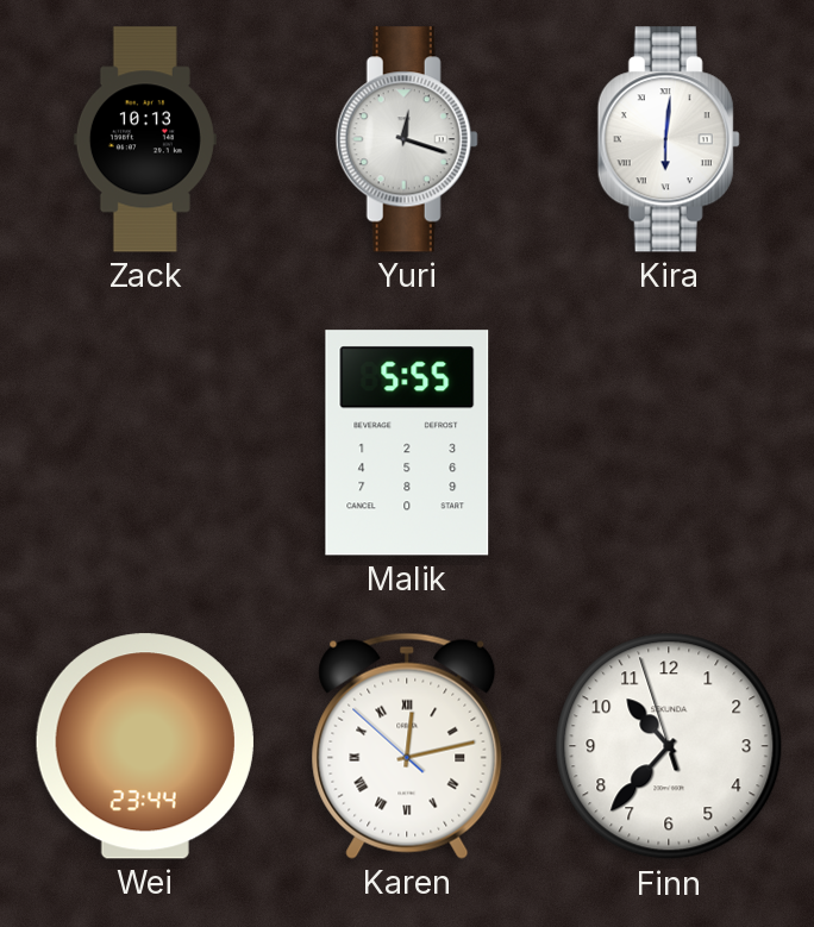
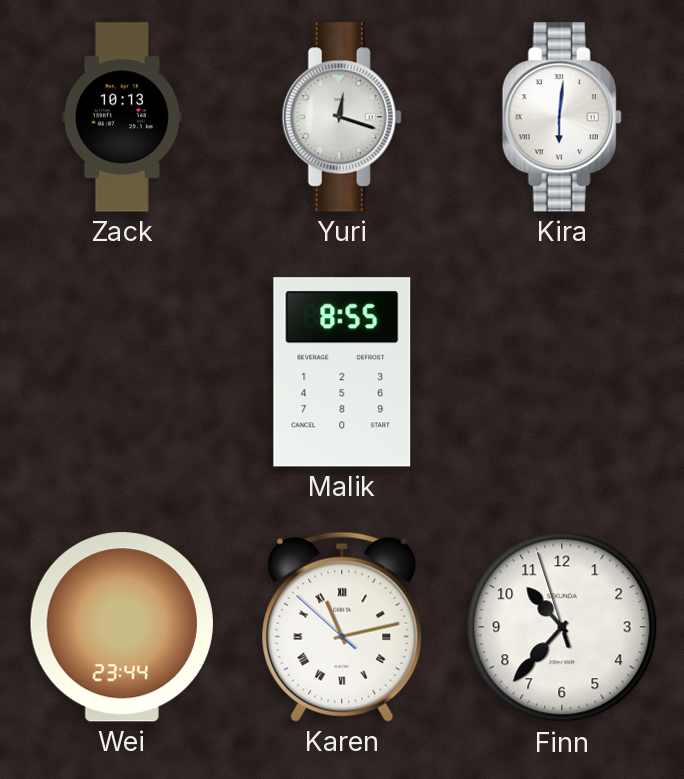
Malik: 5:55 -> 8:55 (342, 372)
Karen: 12:12 -> 11:12 (342, 627)
